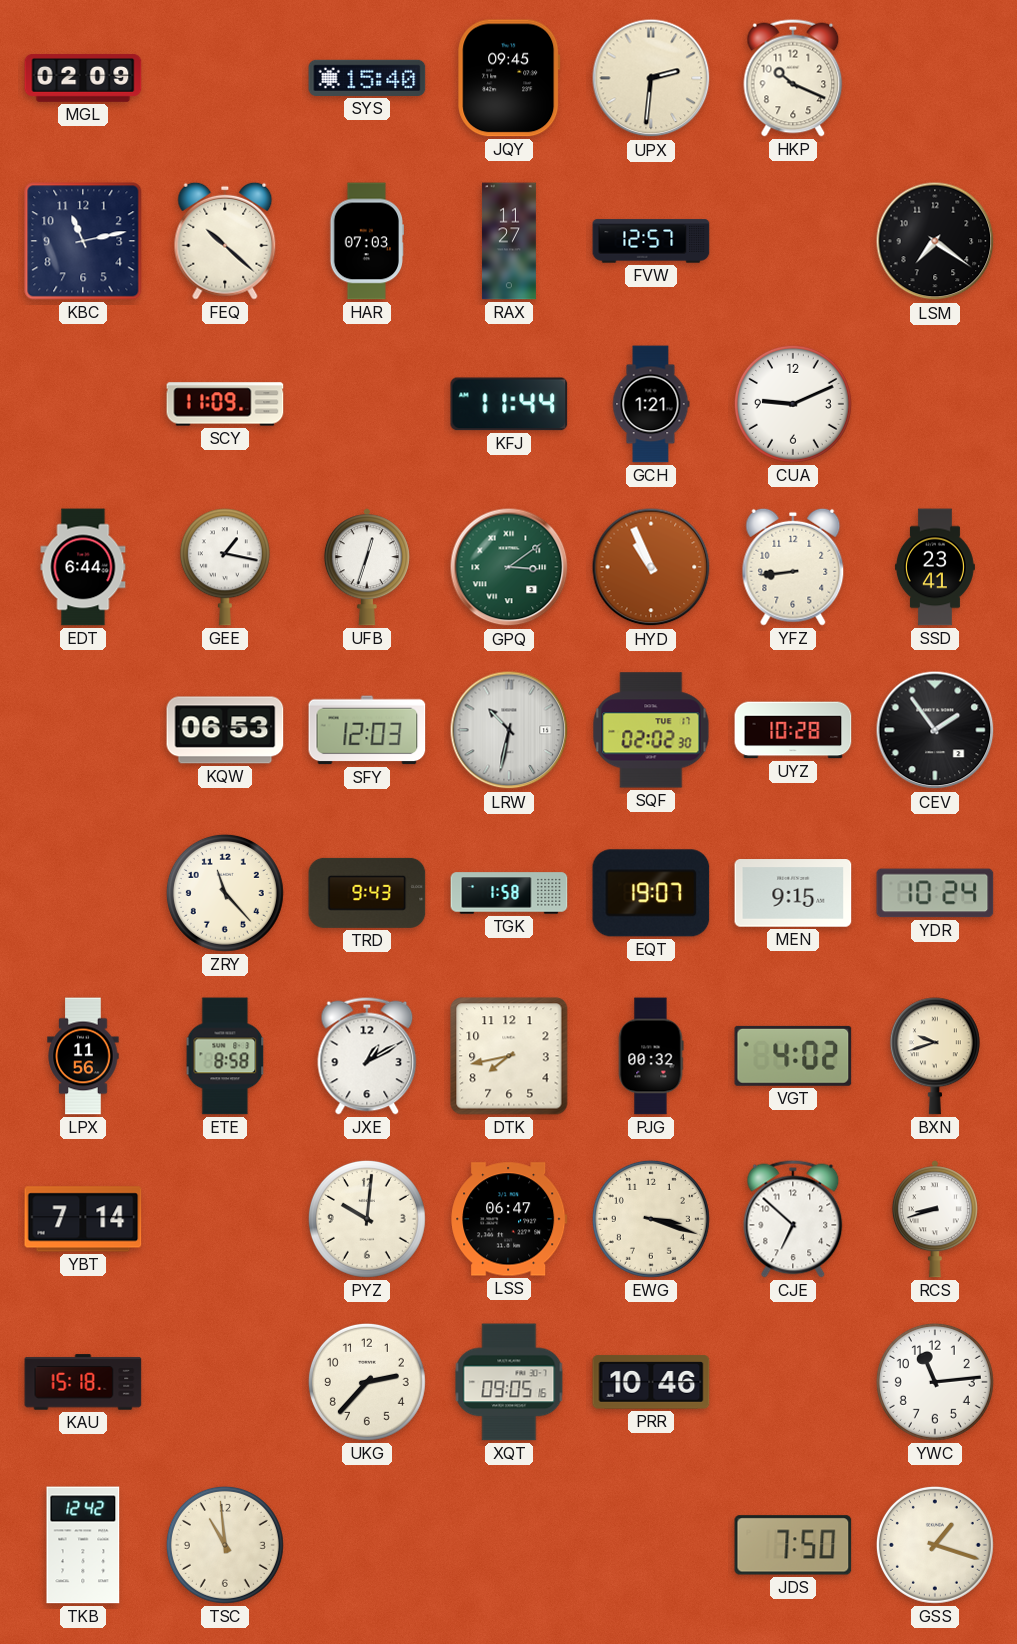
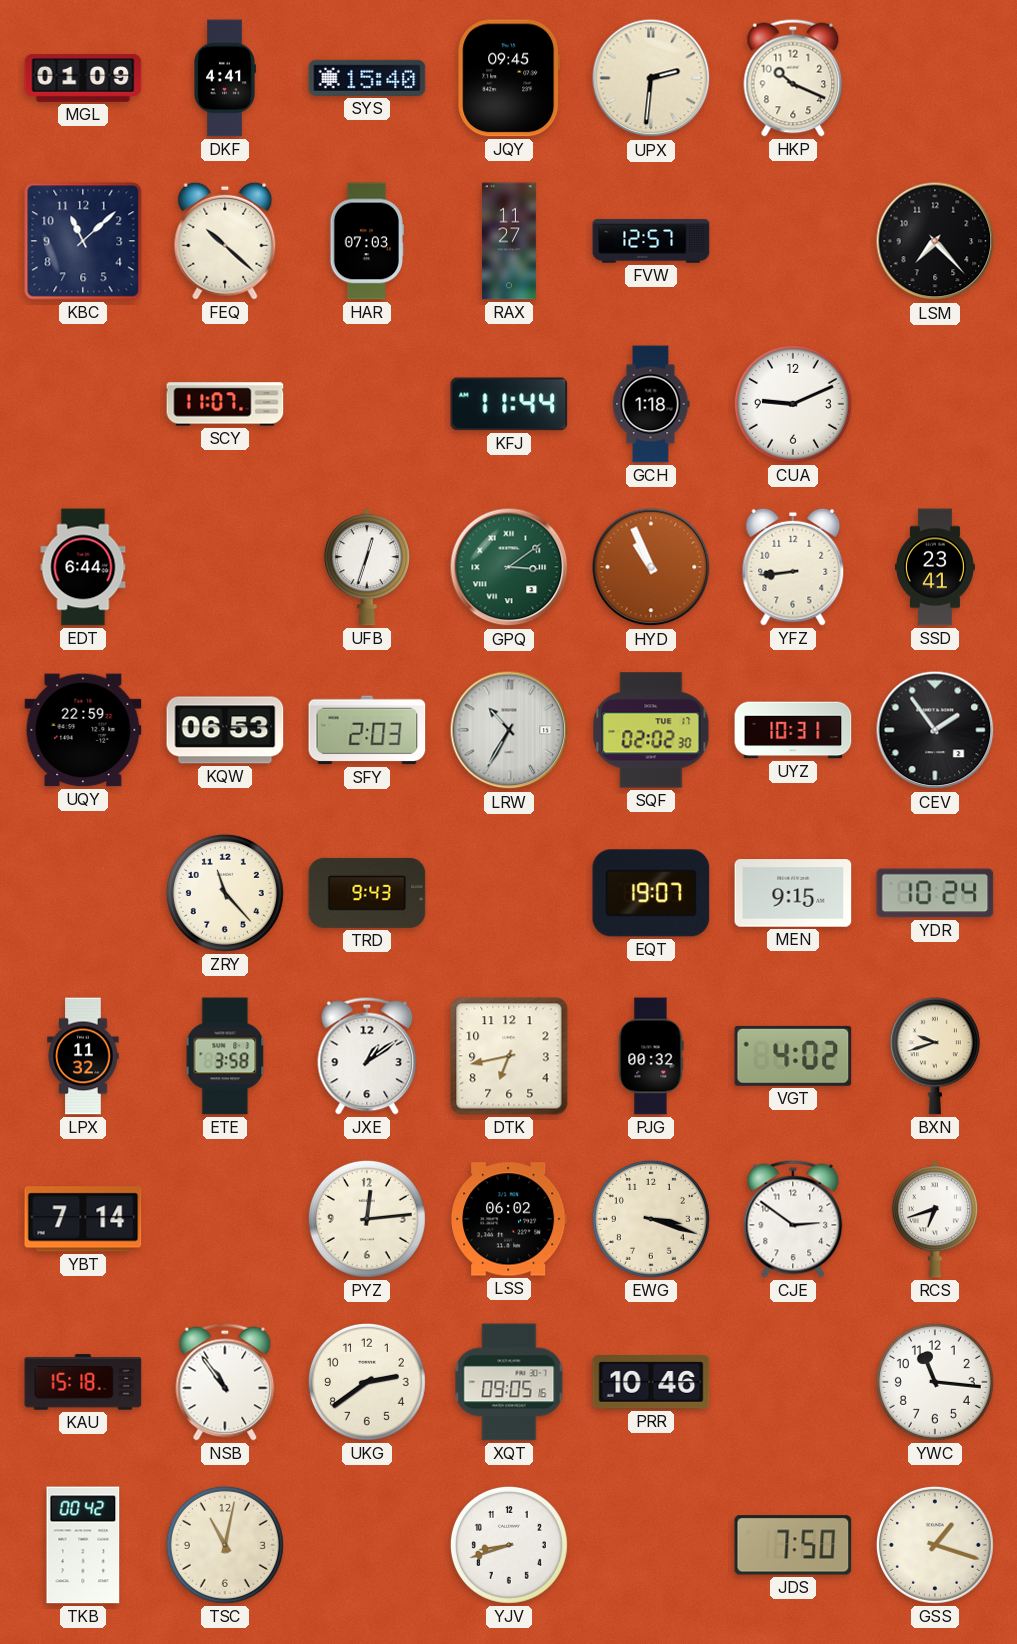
MGL: 02:09 -> 01:09 (83, 79)
DKF: none -> 4:41 (225, 78)
KBC: 11:13 -> 11:08 (83, 241)
LSM: 7:21 -> 7:23 (935, 241)
SCY: 11:09 -> 11:07 (225, 404)
GCH: 1:21 -> 1:18 (651, 404)
GEE: 1:17 -> none (225, 567)
UQY: none -> 22:59 (83, 730)
SFY: 12:03 -> 2:03 (367, 730)
LRW: 10:32 -> 10:35 (509, 730)
UYZ: 10:28 -> 10:31 (793, 730)
TGK: 1:58 -> none (509, 893)
LPX: 11:56 -> 11:32 (83, 1056)
ETE: 8:58 -> 3:58 (225, 1056)
JXE: 1:10 -> 1:09 (367, 1056)
DTK: 7:43 -> 6:43 (509, 1056)
PYZ: 10:01 -> 12:14 (367, 1219)
LSS: 06:47 -> 06:02 (509, 1219)
CJE: 6:52 -> 2:51 (793, 1219)
RCS: 8:42 -> 6:42 (935, 1219)
NSB: none -> 10:54 (225, 1382)
UKG: 2:37 -> 2:39 (367, 1382)
YWC: 11:14 -> 11:16 (935, 1382)
TKB: 12:42 -> 00:42 (83, 1545)
TSC: 10:59 -> 11:02 (225, 1545)
YJV: none -> 8:42 (509, 1545)
